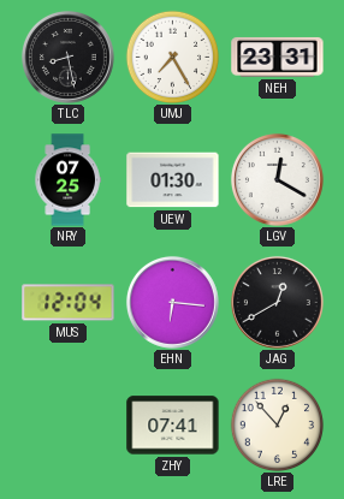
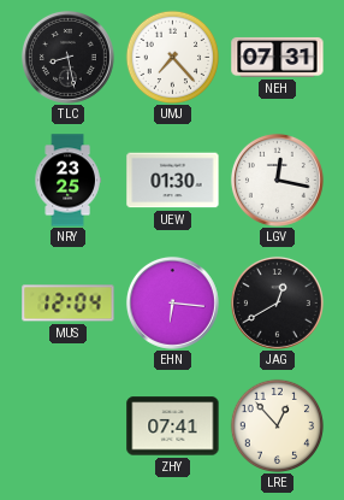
UMJ: 7:25 -> 7:23 (172, 57)
NEH: 23:31 -> 07:31 (278, 57)
NRY: 07:25 -> 23:25 (67, 181)
LGV: 12:20 -> 12:17 (277, 180)
